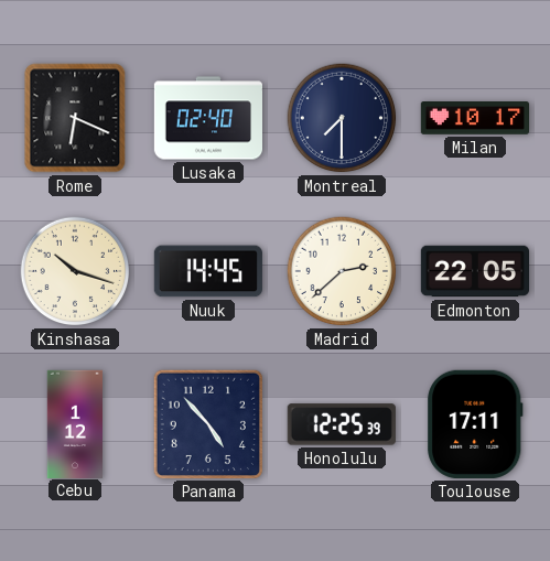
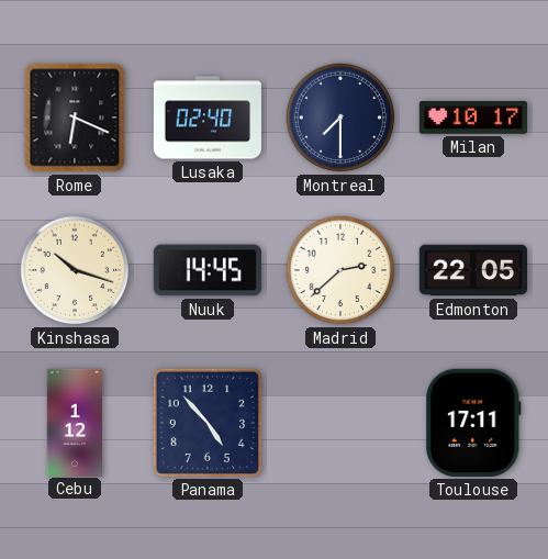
Honolulu: 12:25 -> none (342, 424)
